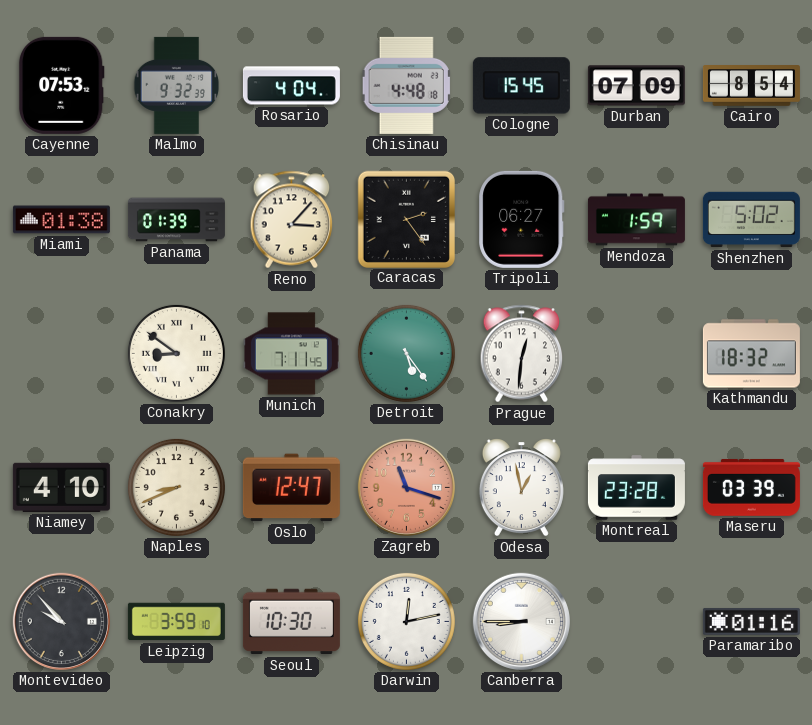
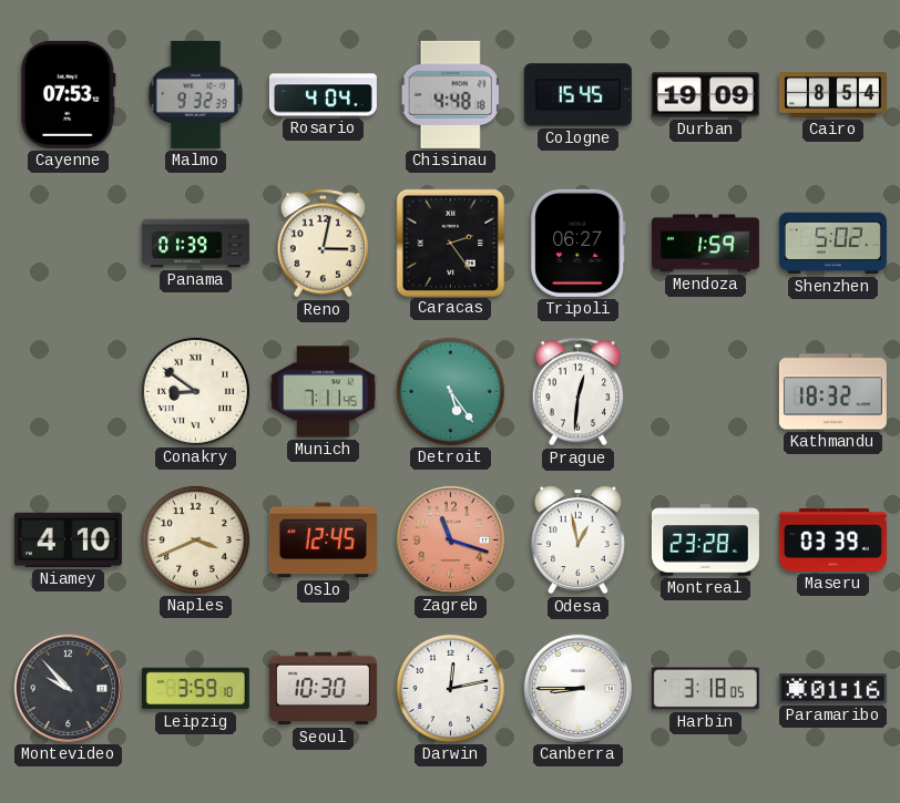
Durban: 07:09 -> 19:09 (705, 95)
Miami: 01:38 -> none (61, 220)
Reno: 3:07 -> 3:02 (324, 244)
Naples: 8:41 -> 3:41 (195, 539)
Oslo: 12:47 -> 12:45 (323, 541)
Harbin: none -> 3:18 (705, 689)
